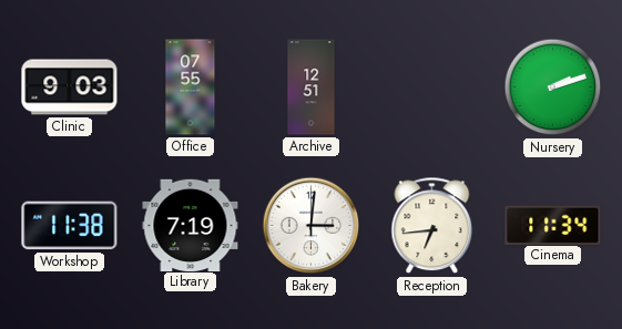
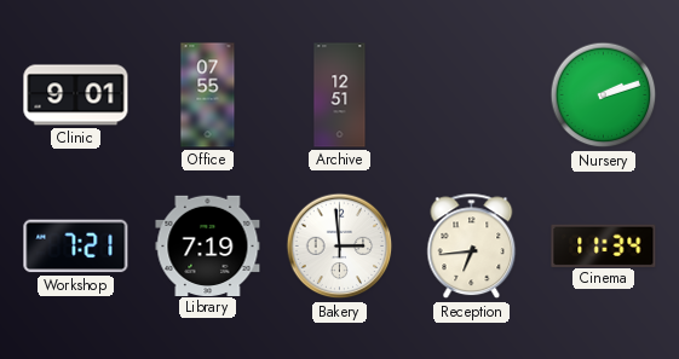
Clinic: 9:03 -> 9:01 (76, 95)
Workshop: 11:38 -> 7:21 (76, 247)
Bakery: 3:01 -> 2:59 (340, 247)
